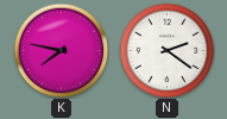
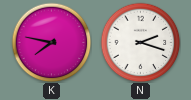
N: 2:21 -> 2:18 (140, 42)
